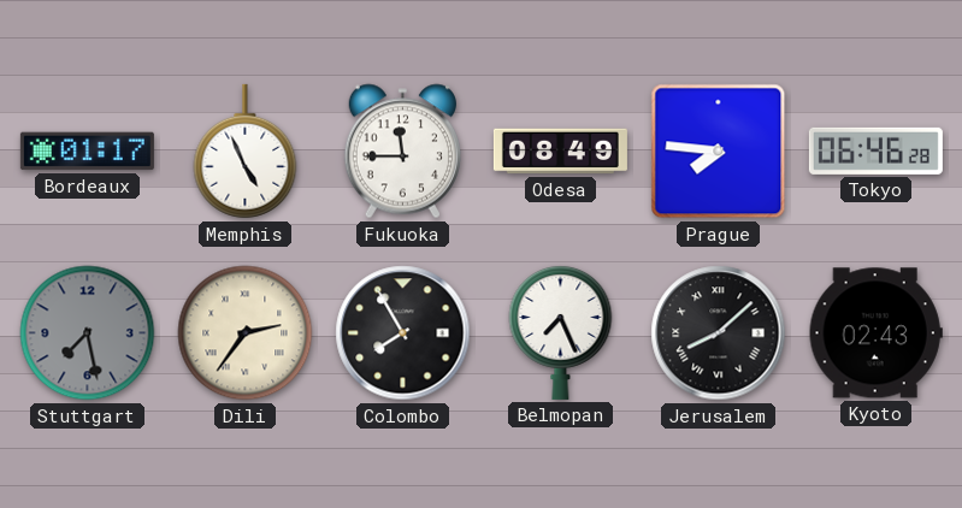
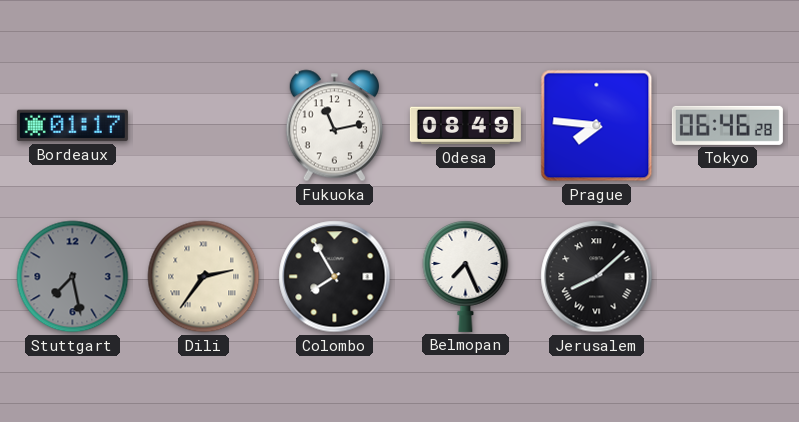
Memphis: 4:56 -> none (246, 152)
Fukuoka: 11:45 -> 11:13 (334, 126)
Kyoto: 02:43 -> none (875, 333)
